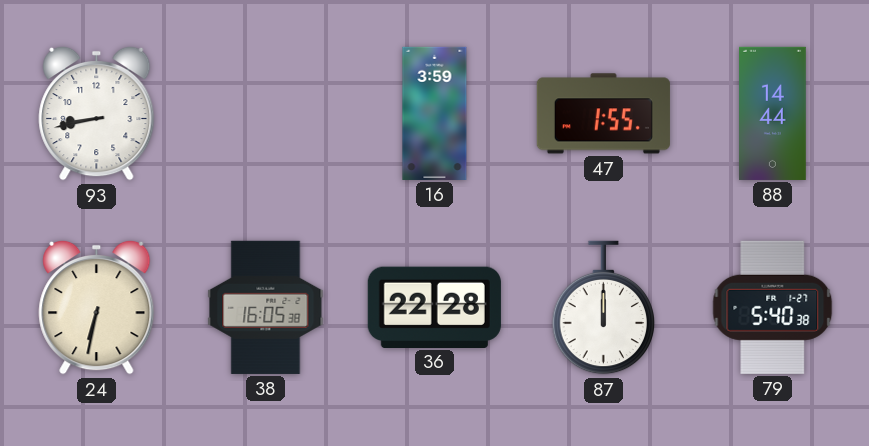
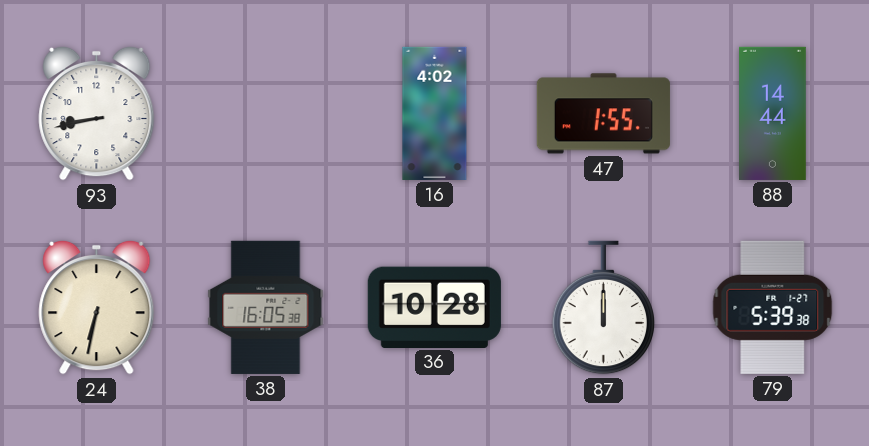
16: 3:59 -> 4:02 (435, 113)
36: 22:28 -> 10:28 (434, 307)
79: 5:40 -> 5:39 (773, 307)
